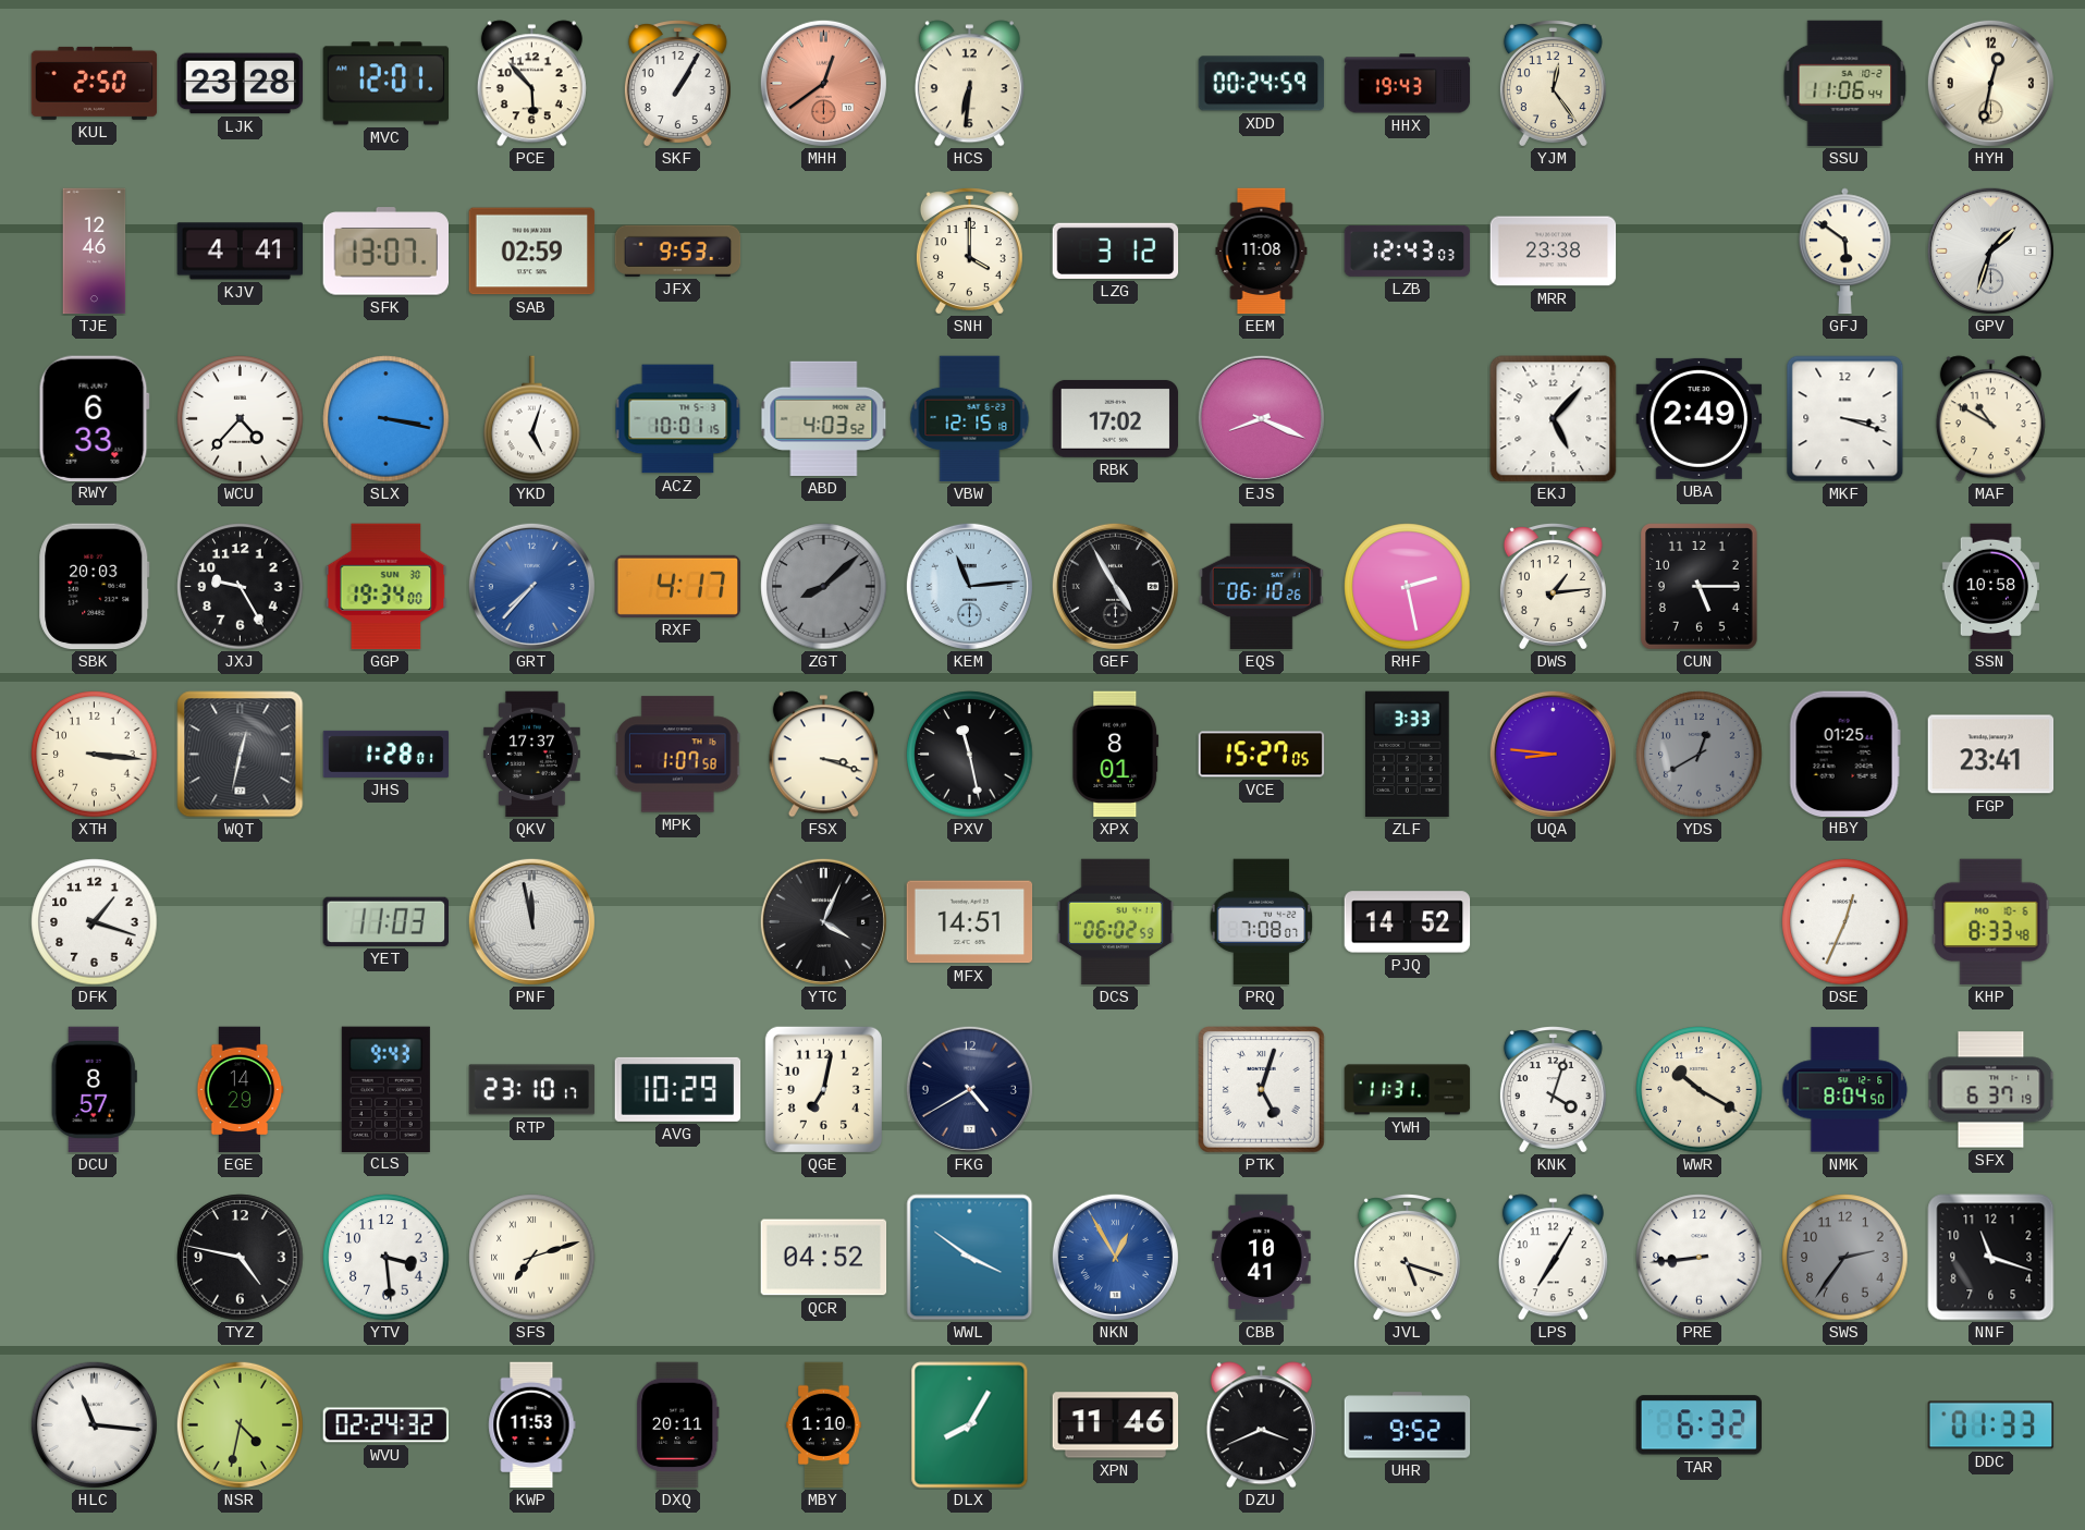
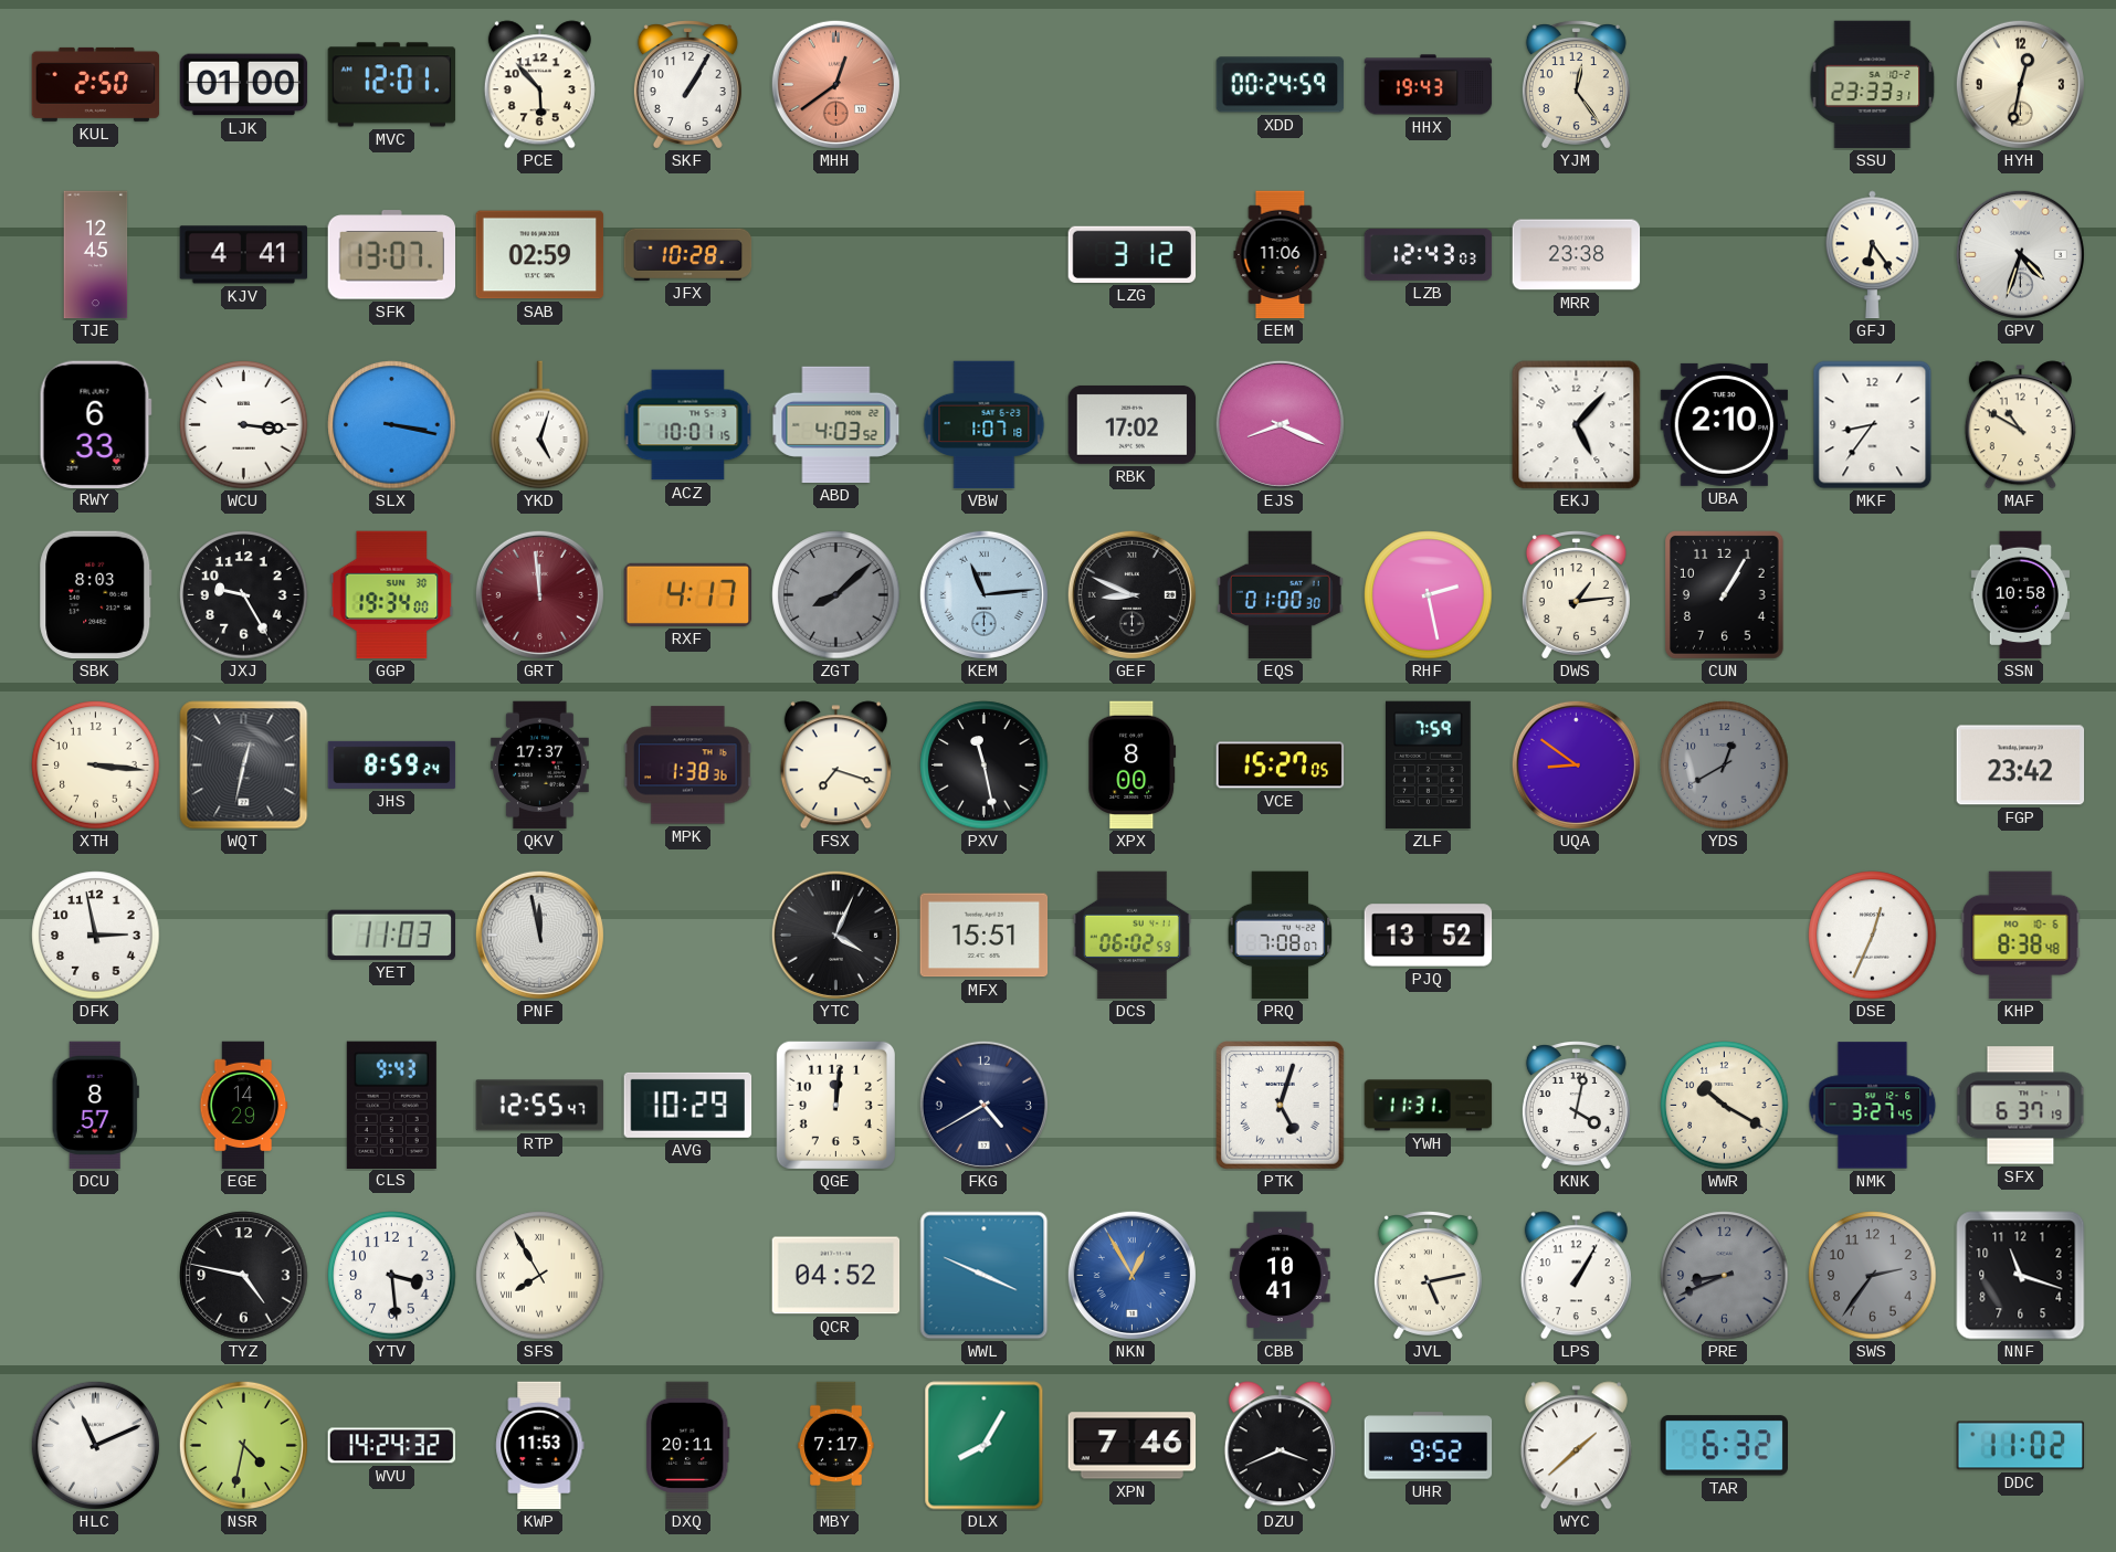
LJK: 23:28 -> 01:00 (244, 85)
HCS: 6:31 -> none (969, 84)
SSU: 11:06 -> 23:33 (1873, 85)
TJE: 12:46 -> 12:45 (96, 255)
JFX: 9:53 -> 10:28 (688, 254)
SNH: 4:00 -> none (969, 252)
EEM: 11:08 -> 11:06 (1281, 255)
GFJ: 5:51 -> 6:24 (1873, 255)
GPV: 1:33 -> 4:33 (2020, 254)
WCU: 4:37 -> 3:16 (244, 425)
VBW: 12:15 -> 1:07 (985, 425)
UBA: 2:49 -> 2:10 (1725, 424)
MKF: 3:18 -> 8:36 (1873, 425)
SBK: 20:03 -> 8:03 (96, 595)
GRT: 7:37 -> 11:59 (539, 594)
GRT dial: blue -> burgundy (539, 594)
GEF: 4:55 -> 8:49 (1131, 594)
EQS: 06:10 -> 01:00 (1280, 595)
CUN: 5:15 -> 1:05 (1725, 595)
JHS: 1:28 -> 8:59 (392, 764)
MPK: 1:07 -> 1:38 (688, 766)
FSX: 3:18 -> 7:18 (835, 766)
XPX: 8:01 -> 8:00 (1133, 766)
ZLF: 3:33 -> 7:59 (1429, 766)
UQA: 8:46 -> 8:51 (1576, 764)
HBY: 01:25 -> none (1844, 754)
FGP: 23:41 -> 23:42 (2021, 766)
DFK: 1:18 -> 2:58 (96, 936)
MFX: 14:51 -> 15:51 (985, 936)
PJQ: 14:52 -> 13:52 (1429, 936)
KHP: 8:33 -> 8:38 (2021, 936)
RTP: 23:10 -> 12:55 (540, 1106)
QGE: 7:02 -> 12:01 (835, 1105)
KNK: 4:03 -> 4:02 (1576, 1106)
NMK: 8:04 -> 3:27 (1873, 1106)
SFS: 7:12 -> 7:55 (540, 1276)
WWL: 3:51 -> 3:49 (985, 1276)
JVL: 5:18 -> 5:13 (1428, 1276)
LPS: 7:05 -> 1:05 (1576, 1276)
PRE: 8:44 -> 8:41 (1725, 1276)
PRE dial: white -> grey (1725, 1276)
HLC: 11:16 -> 11:11 (95, 1445)
WVU: 02:24 -> 14:24 (392, 1446)
MBY: 1:10 -> 7:17 (836, 1446)
XPN: 11:46 -> 7:46 (1133, 1446)
WYC: none -> 1:38 (1576, 1446)
DDC: 01:33 -> 11:02 (2021, 1446)
